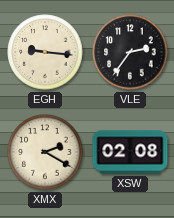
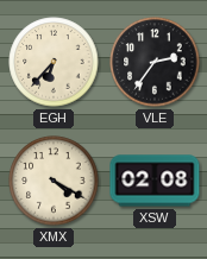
EGH: 9:16 -> 6:37 (54, 62)
XMX: 2:20 -> 4:20 (54, 181)
